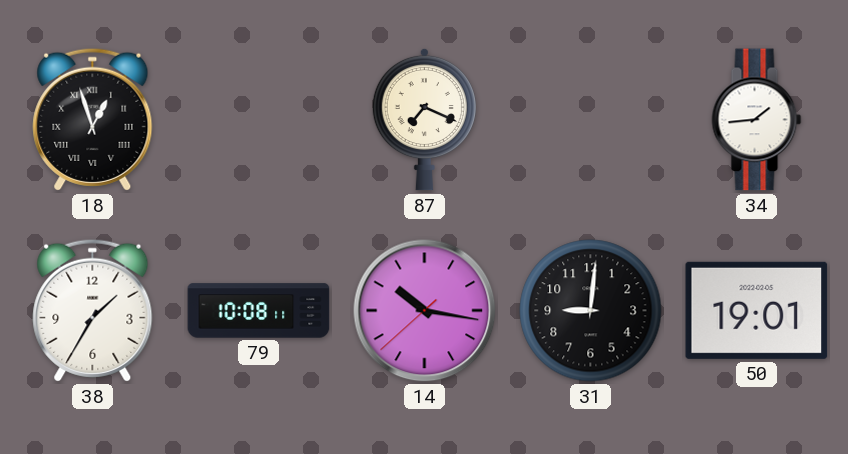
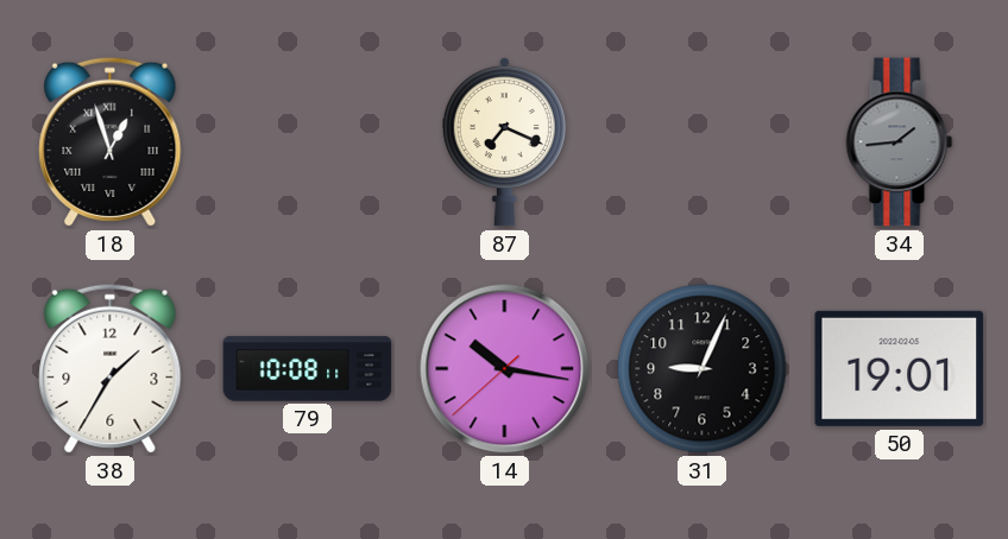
34 dial: white -> grey (900, 142)
31: 9:01 -> 9:04 (703, 369)
